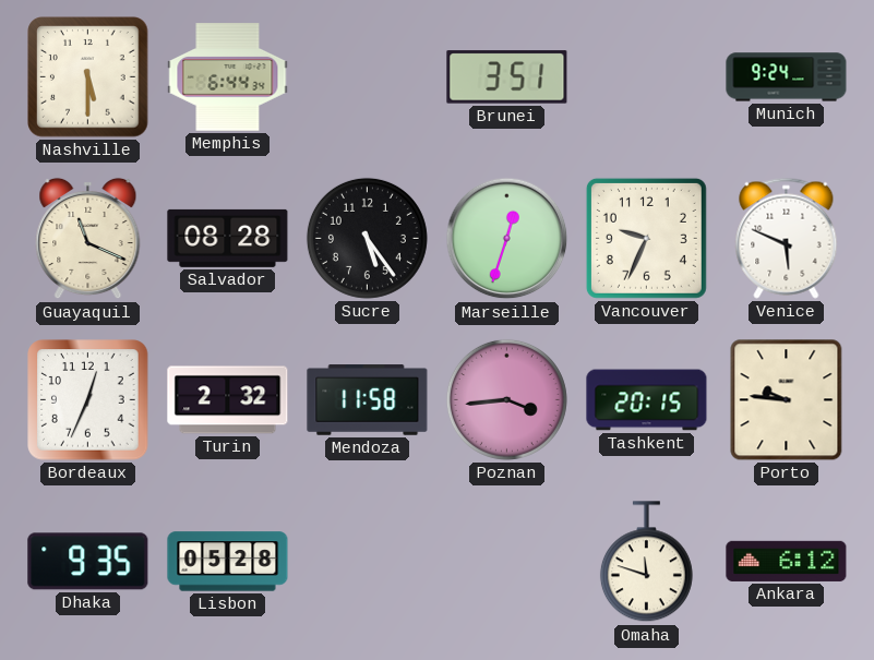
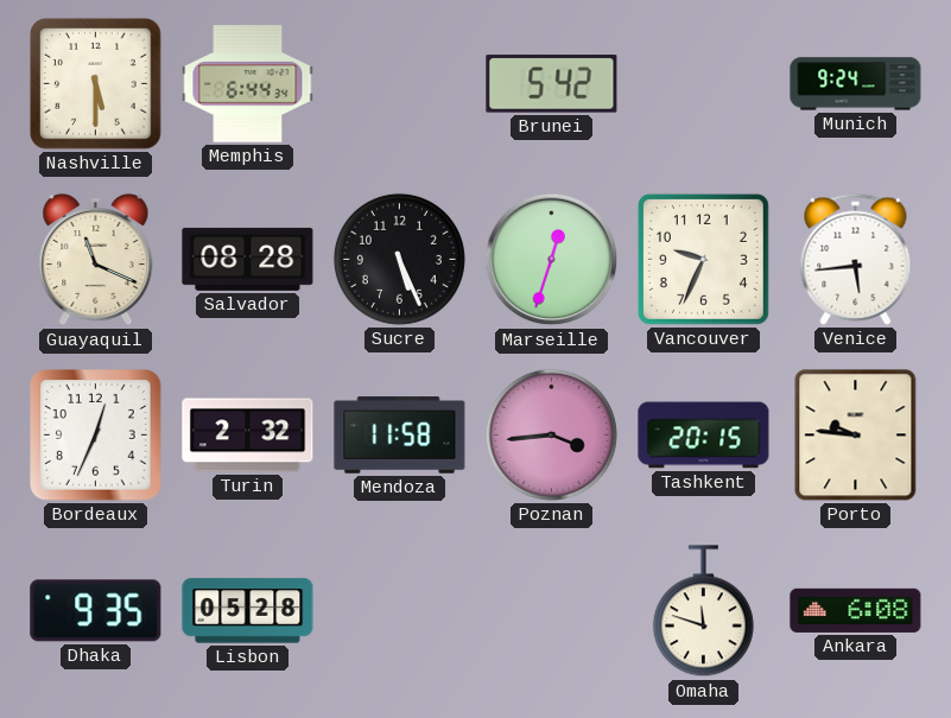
Brunei: 3:51 -> 5:42 (552, 84)
Sucre: 5:24 -> 5:26 (399, 259)
Venice: 5:49 -> 5:44 (856, 259)
Ankara: 6:12 -> 6:08 (856, 610)
